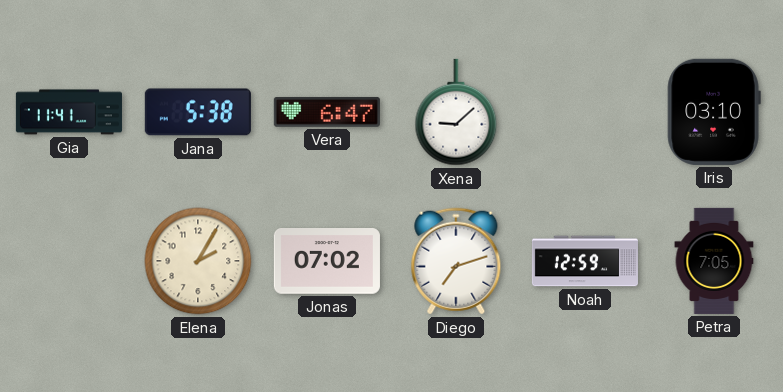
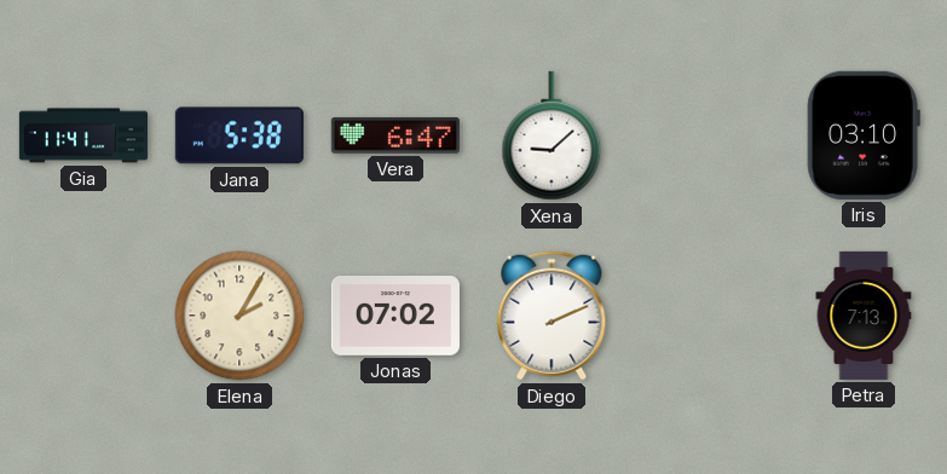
Diego: 7:12 -> 2:11 (552, 316)
Noah: 12:59 -> none (585, 261)
Petra: 7:05 -> 7:13 (864, 316)
